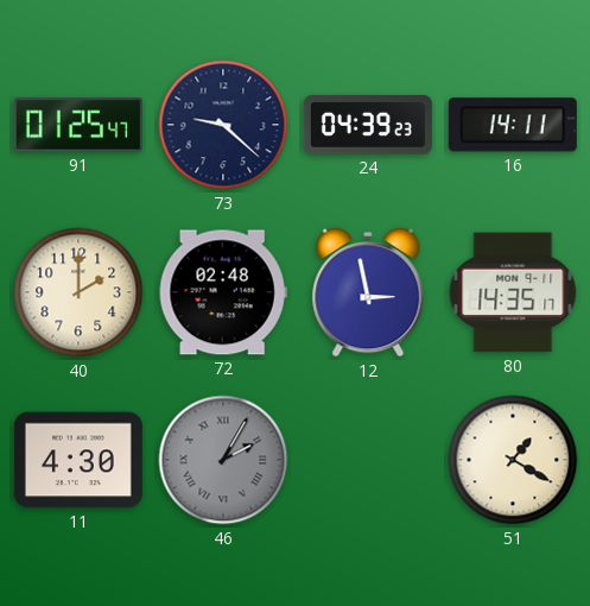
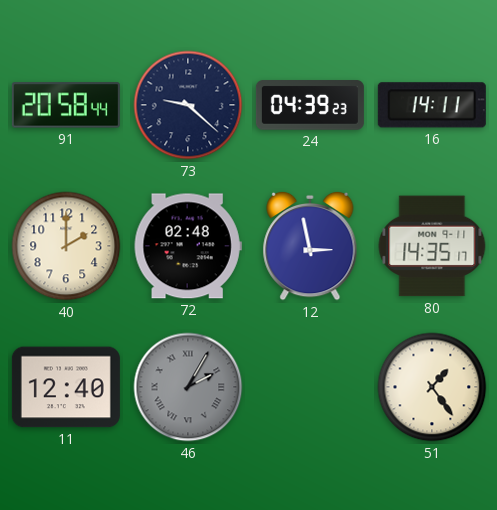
91: 01:25 -> 20:58 (66, 105)
11: 4:30 -> 12:40 (66, 387)
51: 1:20 -> 1:24 (432, 387)
